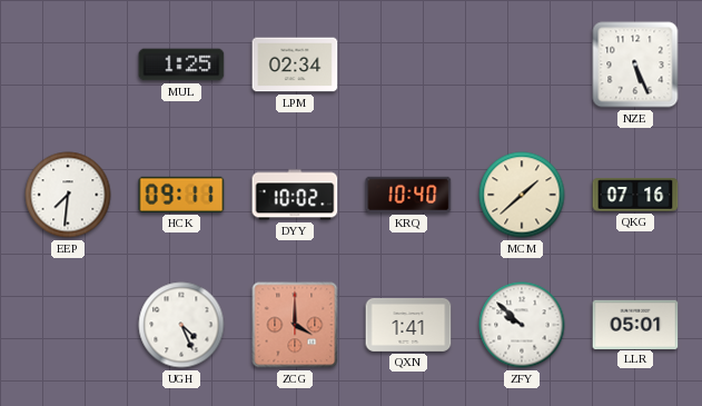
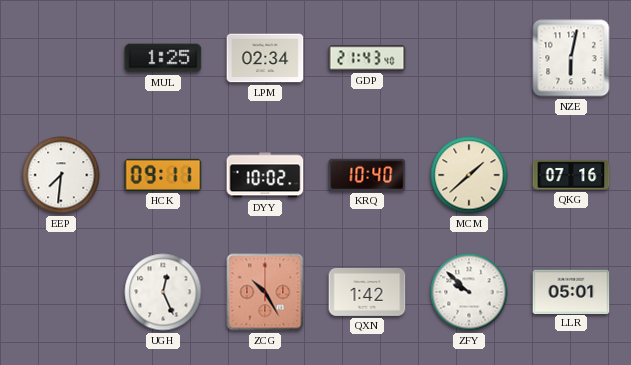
GDP: none -> 21:43 (367, 58)
NZE: 5:26 -> 6:02 (571, 58)
UGH: 4:26 -> 12:26 (163, 292)
ZCG: 4:00 -> 10:25 (265, 292)
QXN: 1:41 -> 1:42 (367, 292)
